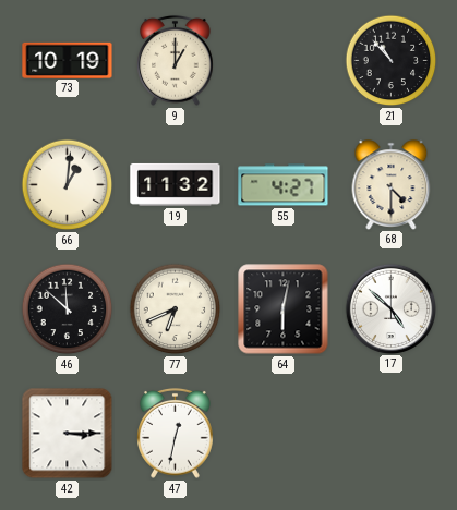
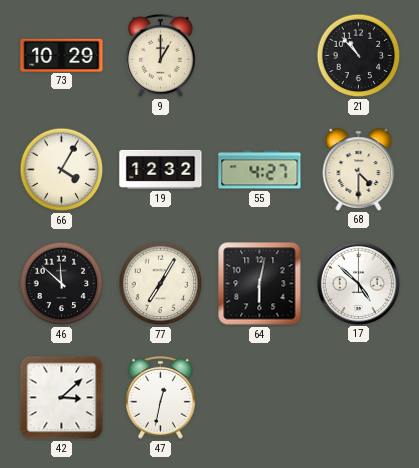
73: 10:19 -> 10:29 (62, 55)
66: 1:01 -> 4:05 (62, 170)
19: 11:32 -> 12:32 (161, 169)
77: 6:41 -> 7:05 (161, 284)
42: 3:15 -> 3:08 (62, 398)
